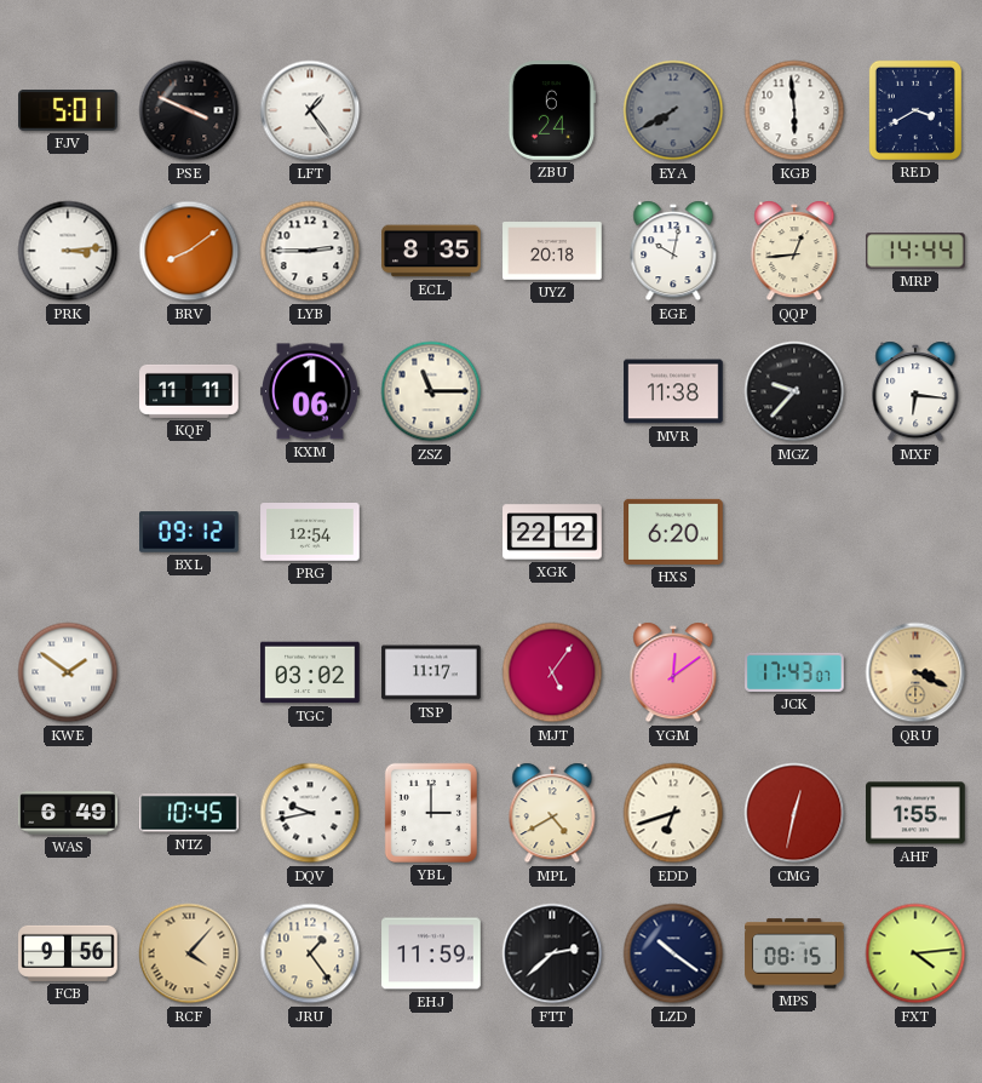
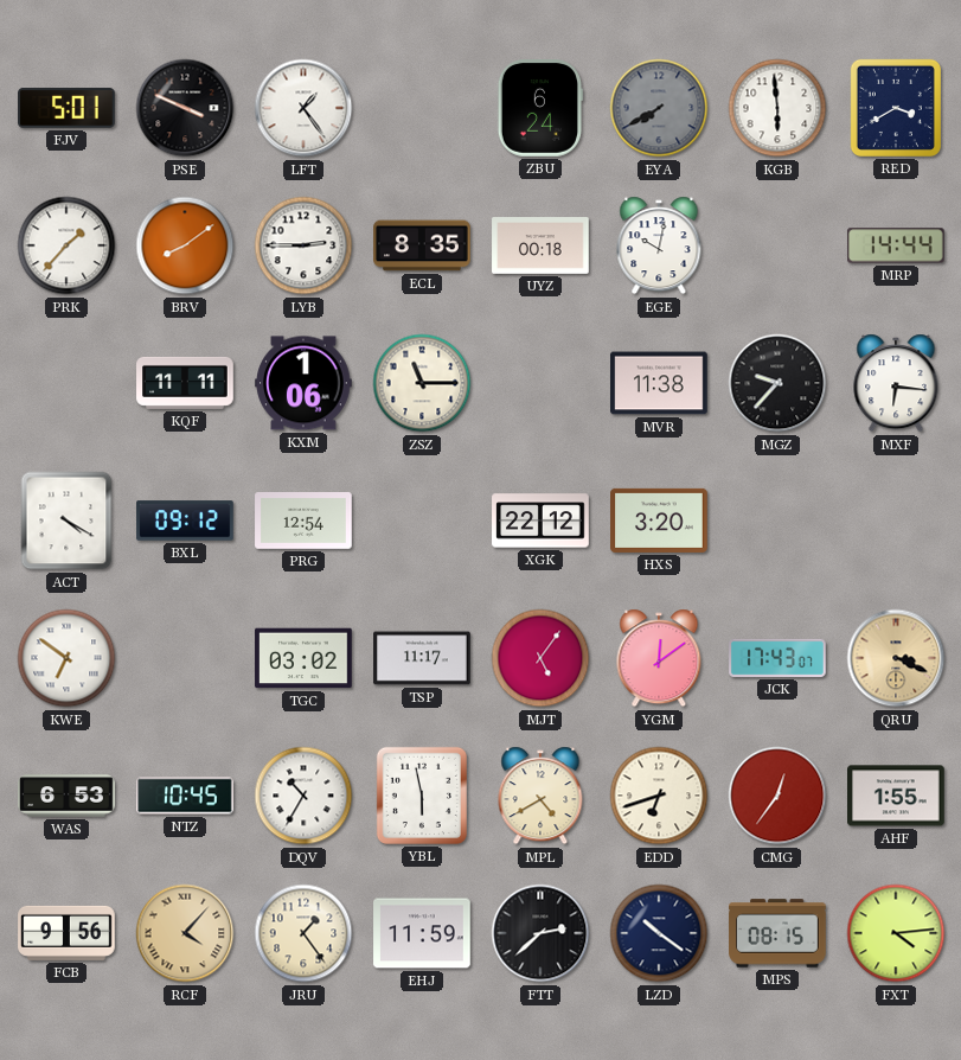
PRK: 3:14 -> 1:37 (66, 245)
UYZ: 20:18 -> 00:18 (540, 245)
QQP: 12:44 -> none (794, 251)
ACT: none -> 4:20 (66, 521)
HXS: 6:20 -> 3:20 (659, 521)
KWE: 1:51 -> 6:51 (66, 658)
WAS: 6:49 -> 6:53 (66, 796)
DQV: 9:43 -> 10:35 (303, 796)
YBL: 3:00 -> 5:58 (422, 796)
CMG: 12:32 -> 12:36 (777, 796)
